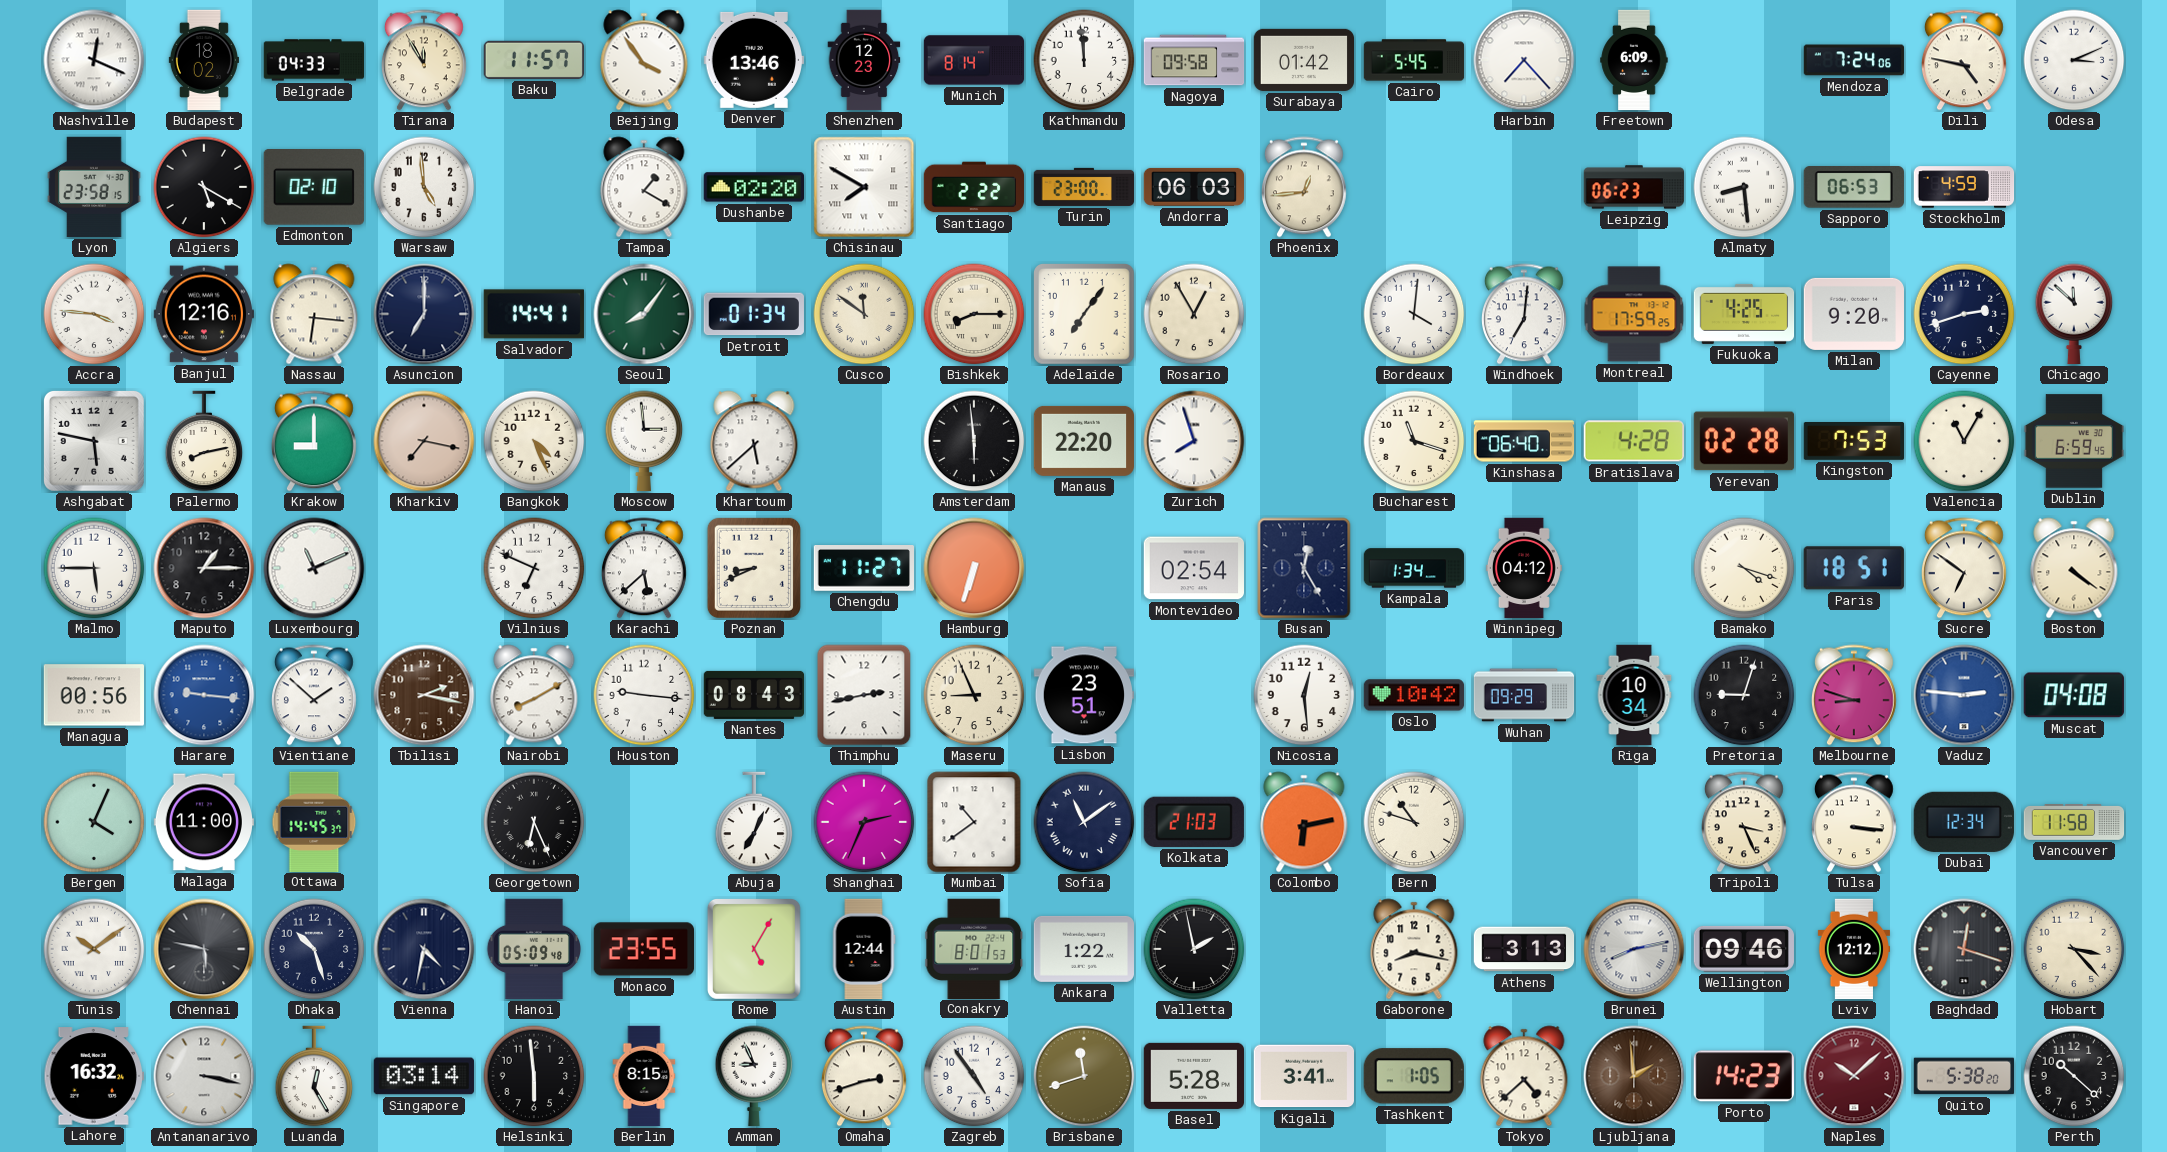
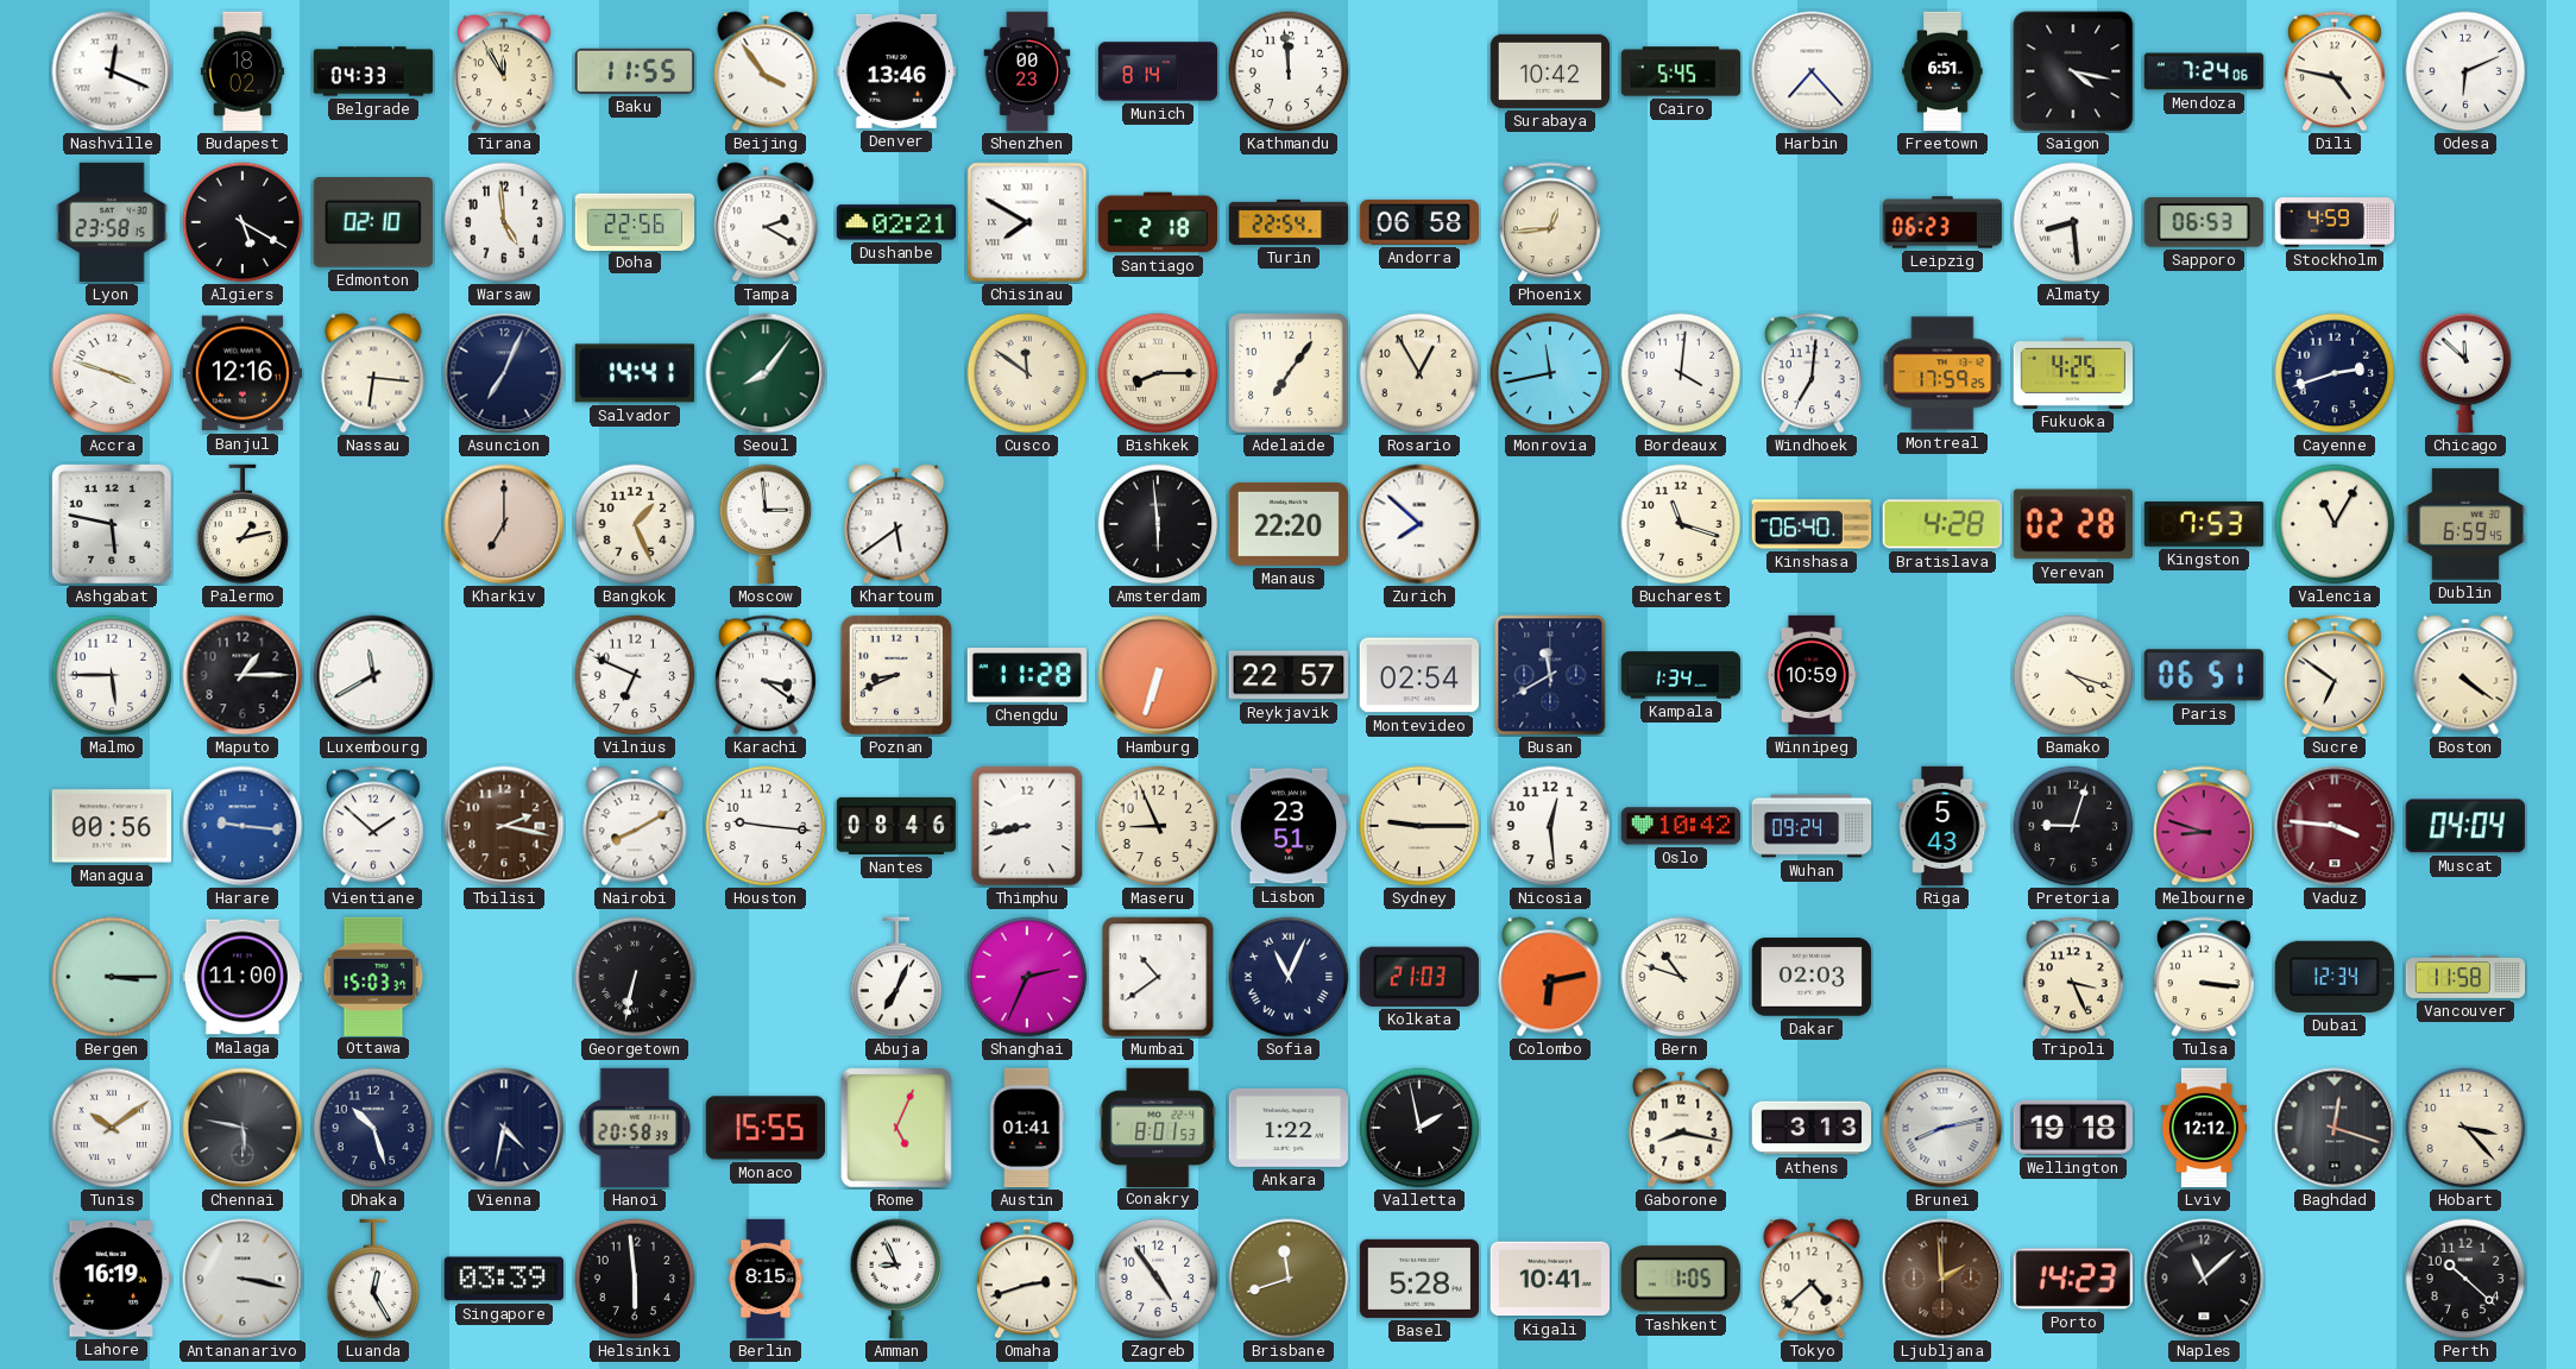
Baku: 11:57 -> 11:55 (634, 71)
Shenzhen: 12:23 -> 00:23 (1027, 71)
Nagoya: 09:58 -> none (1194, 60)
Surabaya: 01:42 -> 10:42 (1550, 71)
Freetown: 6:09 -> 6:51 (1942, 71)
Saigon: none -> 4:17 (2073, 71)
Odesa: 3:11 -> 6:11 (2465, 71)
Doha: none -> 22:56 (635, 221)
Tampa: 1:20 -> 2:20 (766, 222)
Dushanbe: 02:20 -> 02:21 (895, 222)
Santiago: 2:22 -> 2:18 (1158, 222)
Turin: 23:00 -> 22:54 (1289, 222)
Andorra: 06:03 -> 06:58 (1418, 222)
Accra: 3:46 -> 3:48 (112, 373)
Asuncion: 7:00 -> 7:04 (504, 373)
Detroit: 01:34 -> none (754, 314)
Monrovia: none -> 11:43 (1550, 373)
Milan: 9:20 -> none (1853, 314)
Palermo: 8:13 -> 1:13 (243, 524)
Krakow: 9:00 -> none (315, 441)
Kharkiv: 7:17 -> 7:00 (504, 524)
Bangkok: 4:26 -> 1:26 (635, 524)
Khartoum: 5:38 -> 5:39 (896, 524)
Zurich: 7:57 -> 7:52 (1419, 524)
Luxembourg: 11:11 -> 11:40 (373, 675)
Karachi: 5:38 -> 3:21 (767, 675)
Chengdu: 11:27 -> 11:28 (1027, 676)
Reykjavik: none -> 22:57 (1287, 675)
Busan: 12:25 -> 11:40 (1550, 675)
Winnipeg: 04:12 -> 10:59 (1812, 675)
Paris: 18:51 -> 06:51 (2204, 675)
Nantes: 08:43 -> 08:46 (896, 826)
Thimphu: 2:43 -> 8:43 (1027, 826)
Sydney: none -> 9:15 (1419, 826)
Wuhan: 09:29 -> 09:24 (1812, 826)
Riga: 10:34 -> 5:43 (1942, 826)
Vaduz: 2:46 -> 3:46 (2335, 826)
Vaduz dial: blue -> burgundy (2335, 826)
Muscat: 04:08 -> 04:04 (2465, 826)
Bergen: 4:04 -> 3:15 (112, 977)
Ottawa: 14:45 -> 15:03 (373, 976)
Georgetown: 6:26 -> 6:32 (635, 977)
Sofia: 11:09 -> 11:04 (1289, 977)
Dakar: none -> 02:03 (1810, 978)
Hanoi: 05:09 -> 20:58 (634, 1128)
Monaco: 23:55 -> 15:55 (764, 1128)
Rome: 5:05 -> 5:04 (896, 1128)
Austin: 12:44 -> 01:41 (1027, 1128)
Wellington: 09:46 -> 19:18 (2073, 1128)
Lahore: 16:32 -> 16:19 (111, 1279)
Singapore: 03:14 -> 03:39 (503, 1279)
Kigali: 3:41 -> 10:41 (1549, 1279)
Naples: 10:08 -> 11:08 (2204, 1279)
Naples dial: burgundy -> black (2204, 1279)
Quito: 5:38 -> none (1964, 1076)
